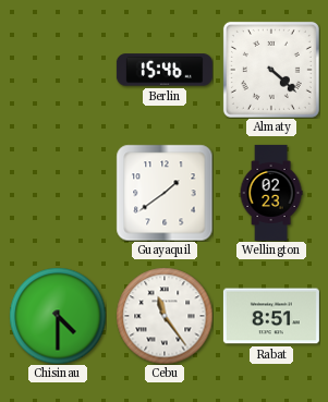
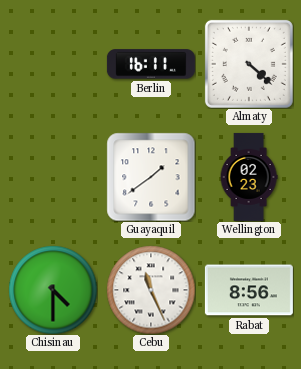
Berlin: 15:46 -> 16:11 (151, 64)
Cebu: 11:24 -> 11:26 (151, 290)
Rabat: 8:51 -> 8:56 (249, 290)
